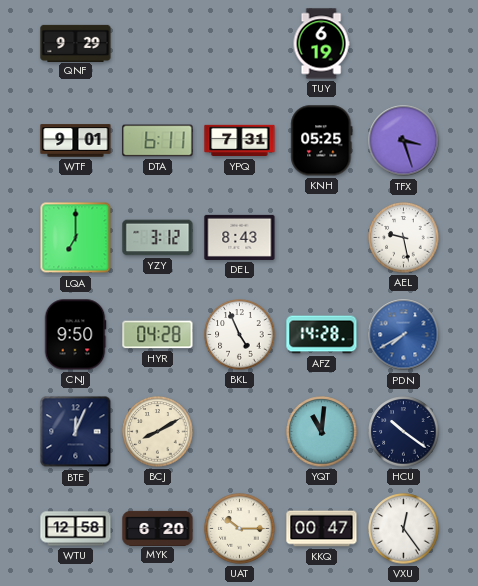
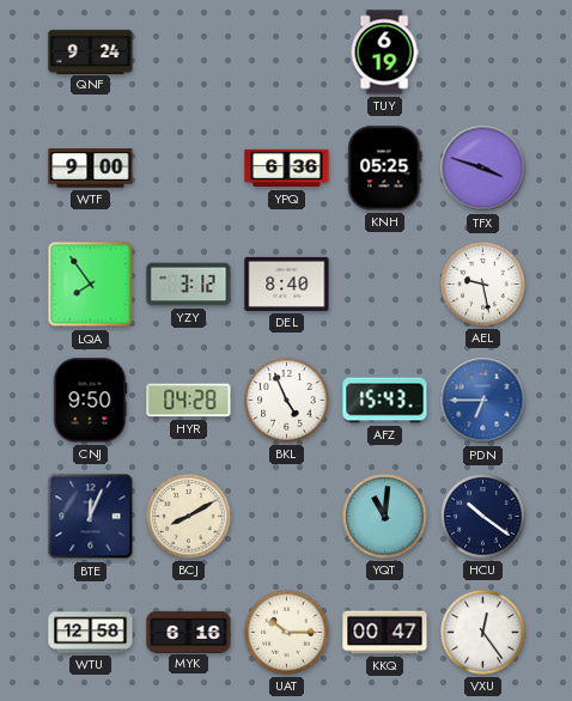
QNF: 9:29 -> 9:24 (91, 51)
WTF: 9:01 -> 9:00 (91, 169)
DTA: 6:11 -> none (158, 141)
YPQ: 7:31 -> 6:36 (287, 169)
TFX: 3:27 -> 3:48 (483, 169)
LQA: 7:00 -> 7:54 (91, 285)
DEL: 8:43 -> 8:40 (287, 284)
AFZ: 14:28 -> 15:43 (385, 401)
PDN: 7:40 -> 6:45 (483, 401)
MYK: 6:20 -> 6:16 (189, 632)
